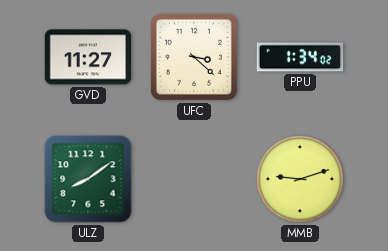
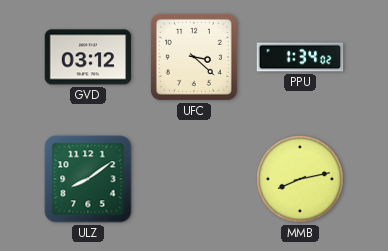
GVD: 11:27 -> 03:12 (88, 57)
MMB: 9:12 -> 8:13 (300, 179)
